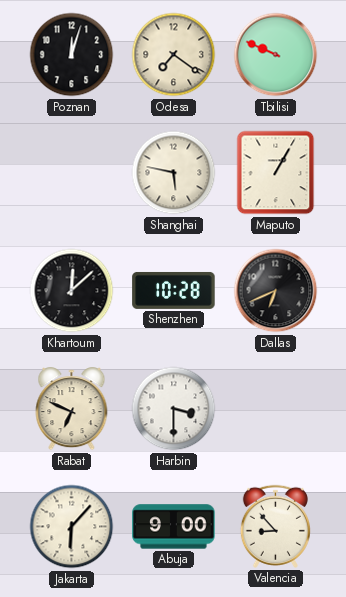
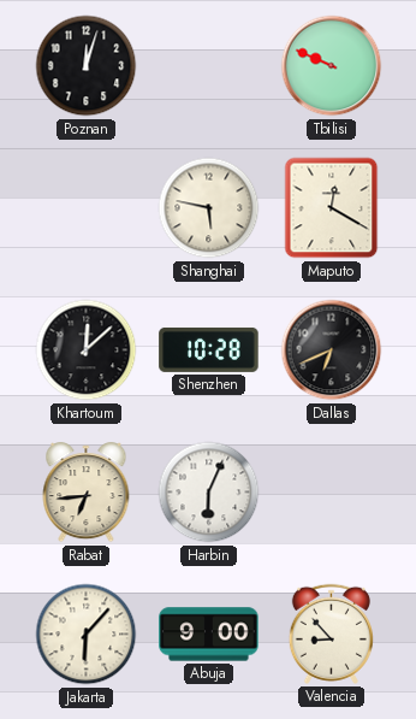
Odesa: 7:21 -> none (174, 55)
Maputo: 1:05 -> 12:20 (332, 208)
Rabat: 6:49 -> 6:44 (87, 493)
Harbin: 3:30 -> 6:04 (209, 493)
